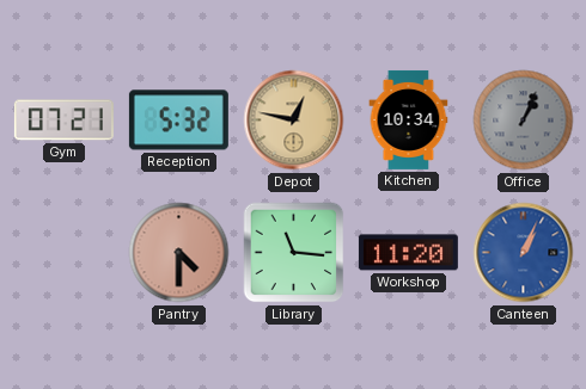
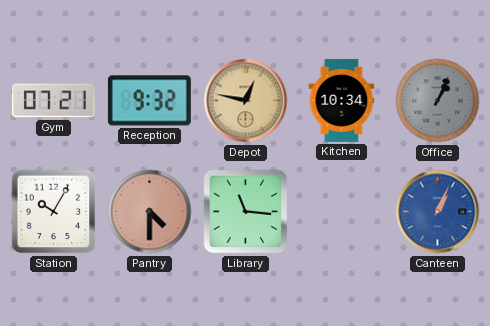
Reception: 5:32 -> 9:32 (149, 101)
Station: none -> 10:05 (54, 212)
Workshop: 11:20 -> none (408, 253)
